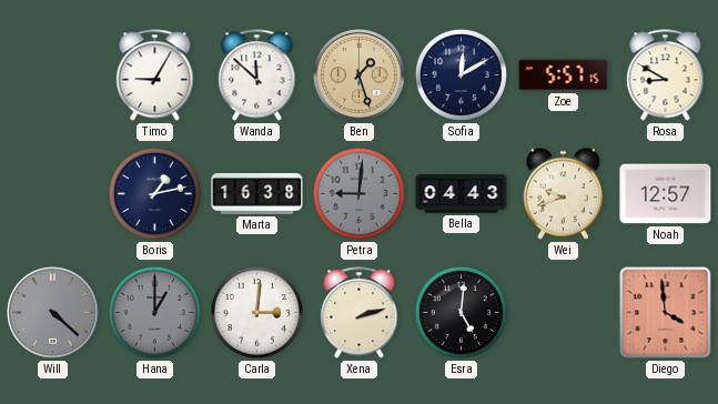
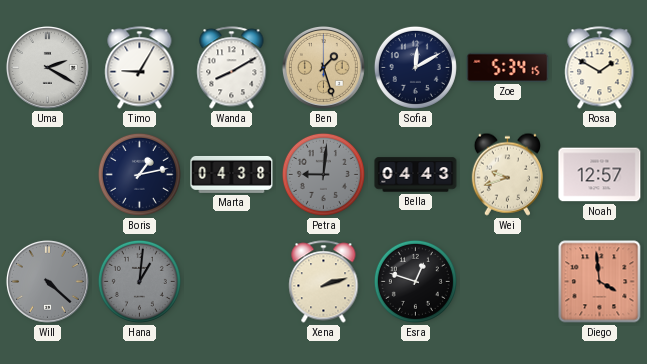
Uma: none -> 2:20 (47, 67)
Wanda: 11:52 -> 8:10 (232, 68)
Zoe: 5:57 -> 5:34 (508, 67)
Rosa: 8:50 -> 1:50 (600, 68)
Marta: 16:38 -> 04:38 (232, 174)
Hana: 1:00 -> 1:01 (139, 281)
Carla: 3:01 -> none (256, 312)
Esra: 5:01 -> 12:48 (415, 281)
